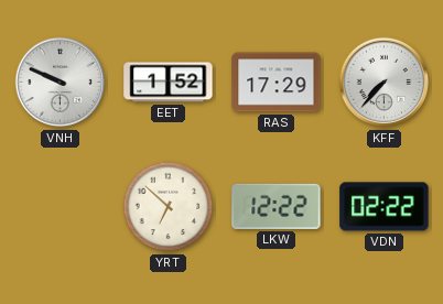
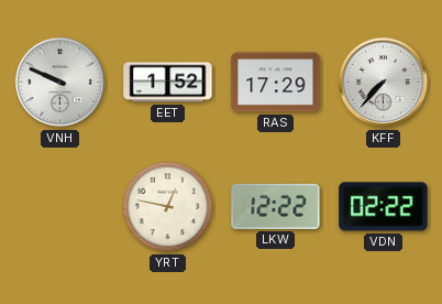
YRT: 6:52 -> 12:47 (168, 207)
